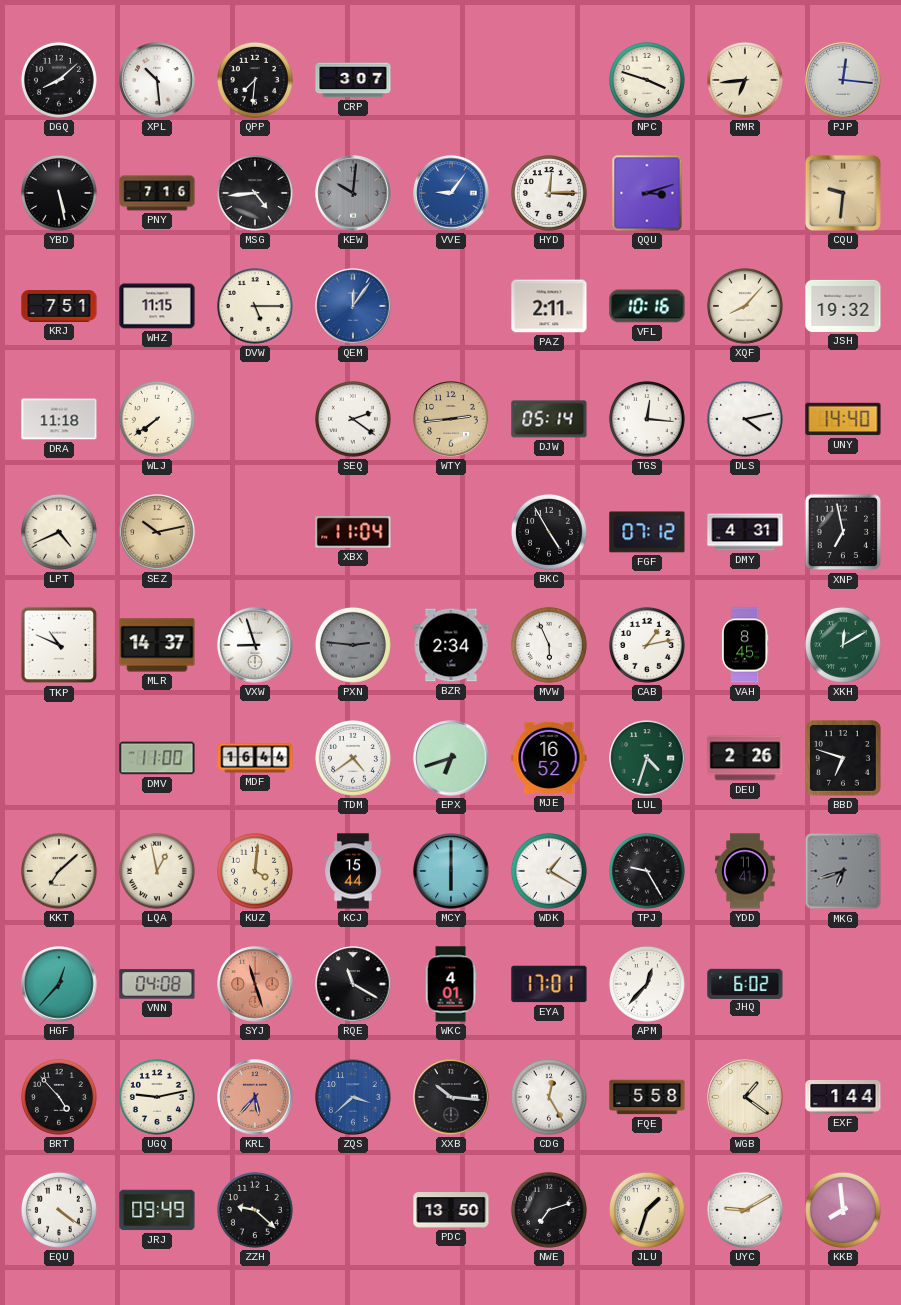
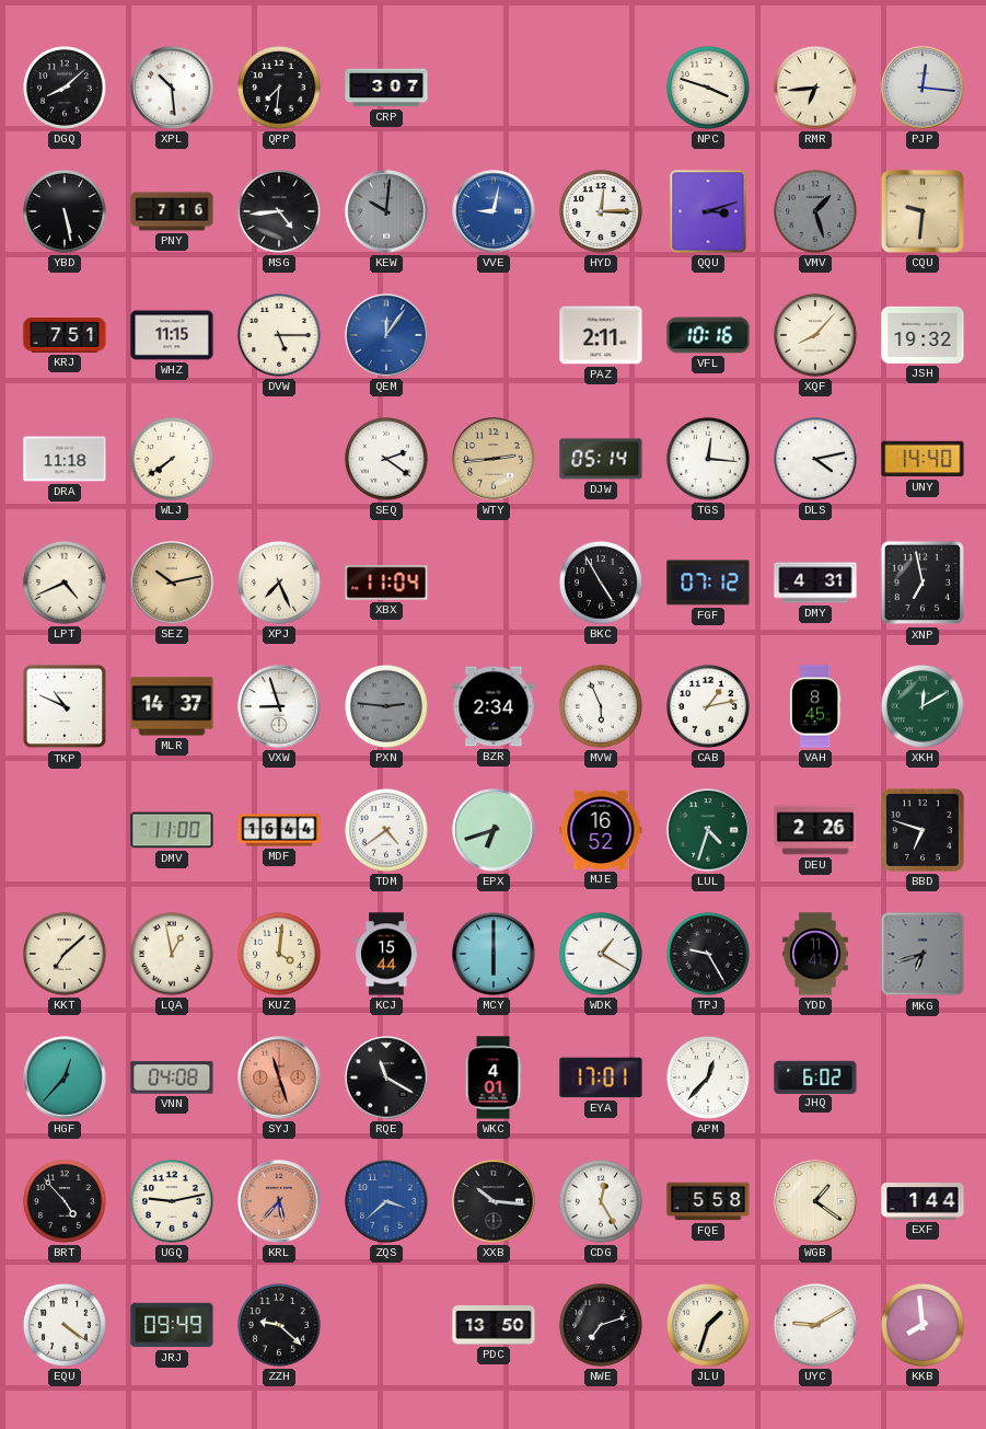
VVE: 9:06 -> 9:02 (494, 211)
VMV: none -> 1:27 (815, 211)
XPJ: none -> 7:26 (279, 583)
